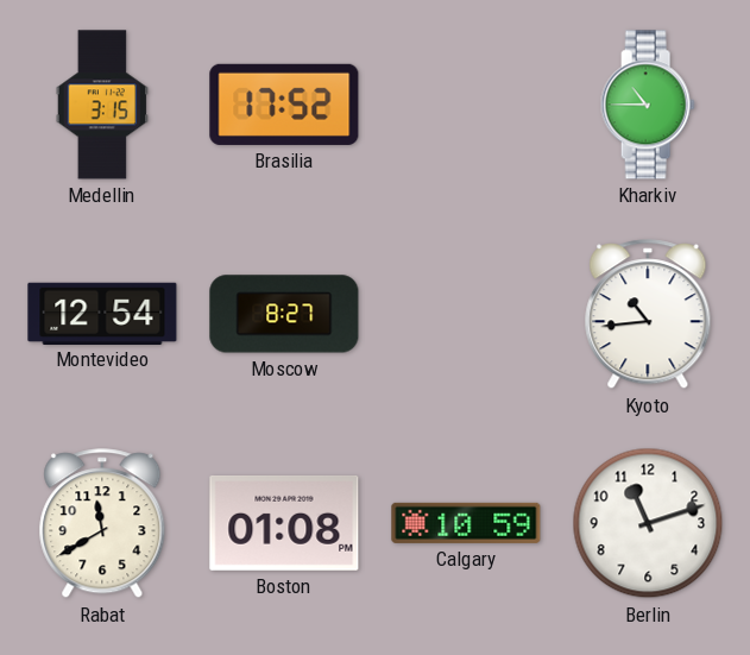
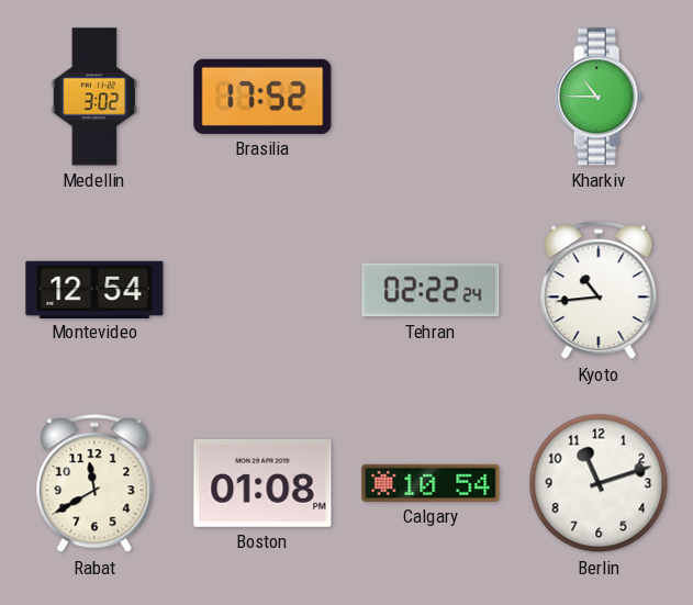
Medellin: 3:15 -> 3:02 (94, 97)
Moscow: 8:27 -> none (284, 314)
Tehran: none -> 02:22 (431, 290)
Calgary: 10:59 -> 10:54 (431, 483)
